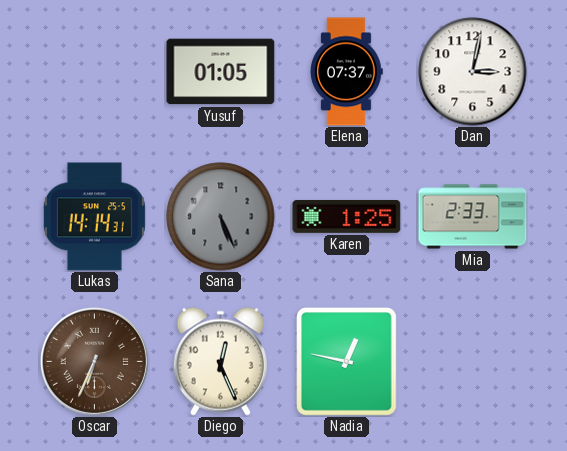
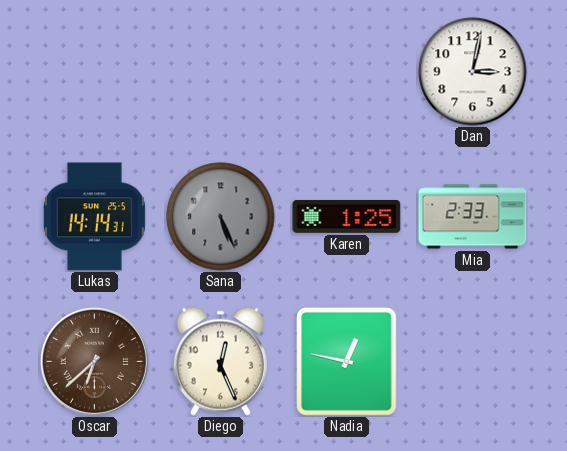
Yusuf: 01:05 -> none (221, 72)
Elena: 07:37 -> none (347, 72)
Oscar: 6:34 -> 6:38 (94, 361)
